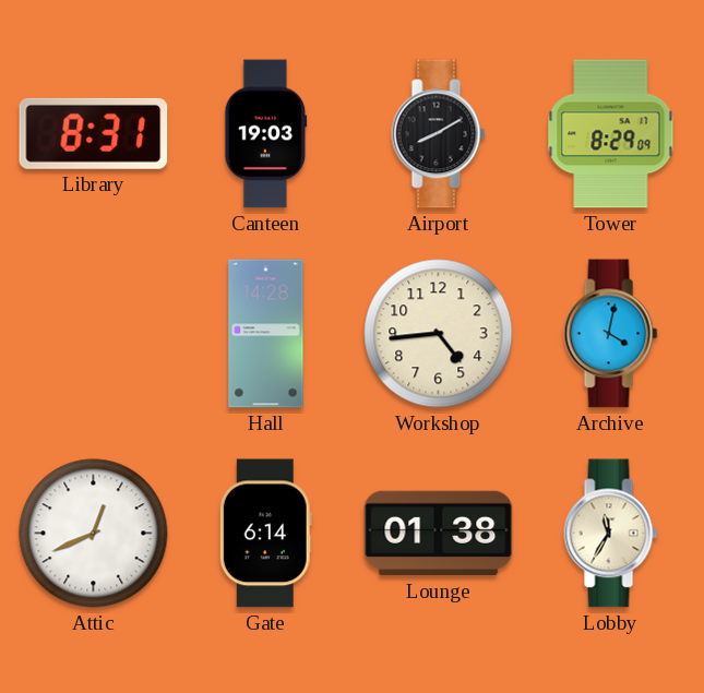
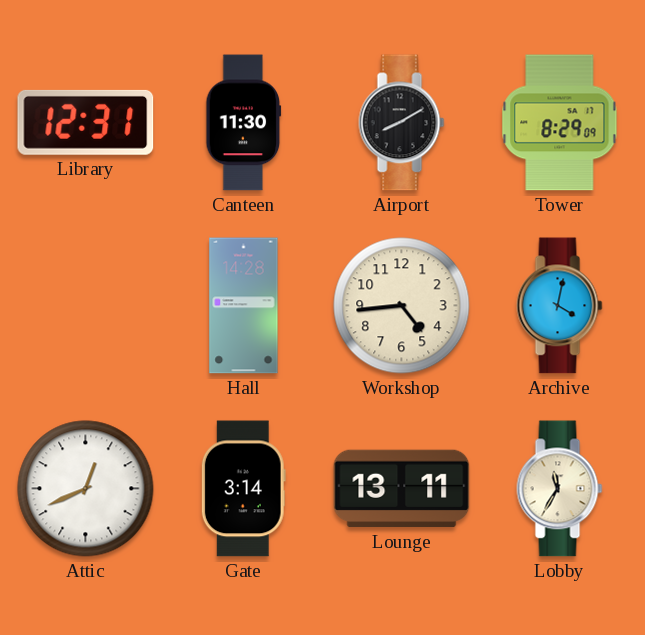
Library: 8:31 -> 12:31 (86, 122)
Canteen: 19:03 -> 11:30 (244, 123)
Gate: 6:14 -> 3:14 (243, 489)
Lounge: 01:38 -> 13:11 (402, 489)
